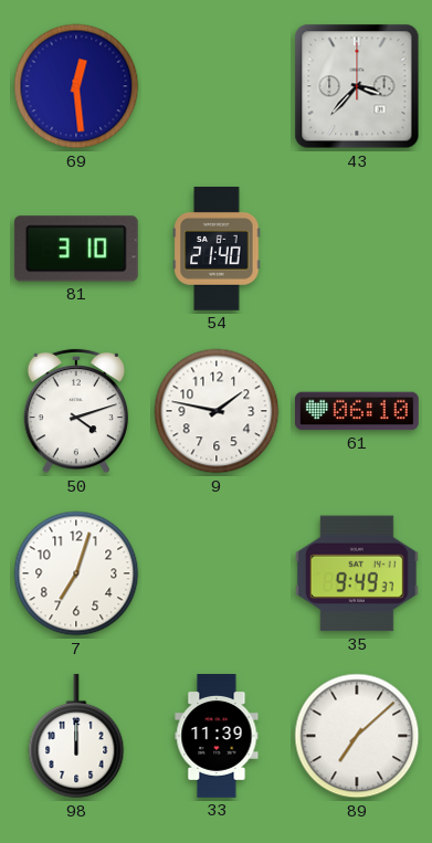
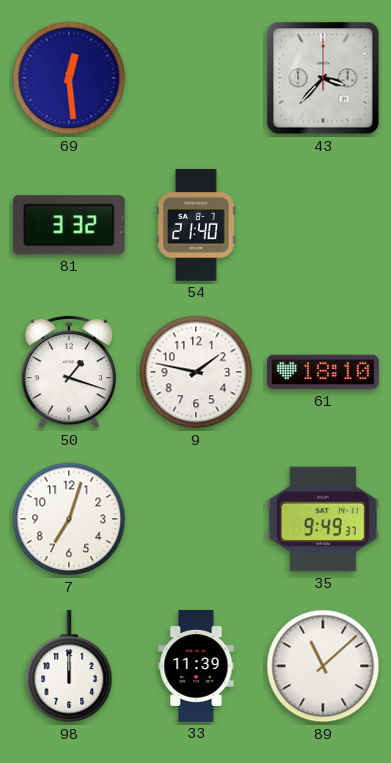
81: 3:10 -> 3:32 (69, 225)
50: 4:12 -> 1:18 (68, 372)
61: 06:10 -> 18:10 (323, 372)
89: 7:08 -> 11:08 (323, 666)
